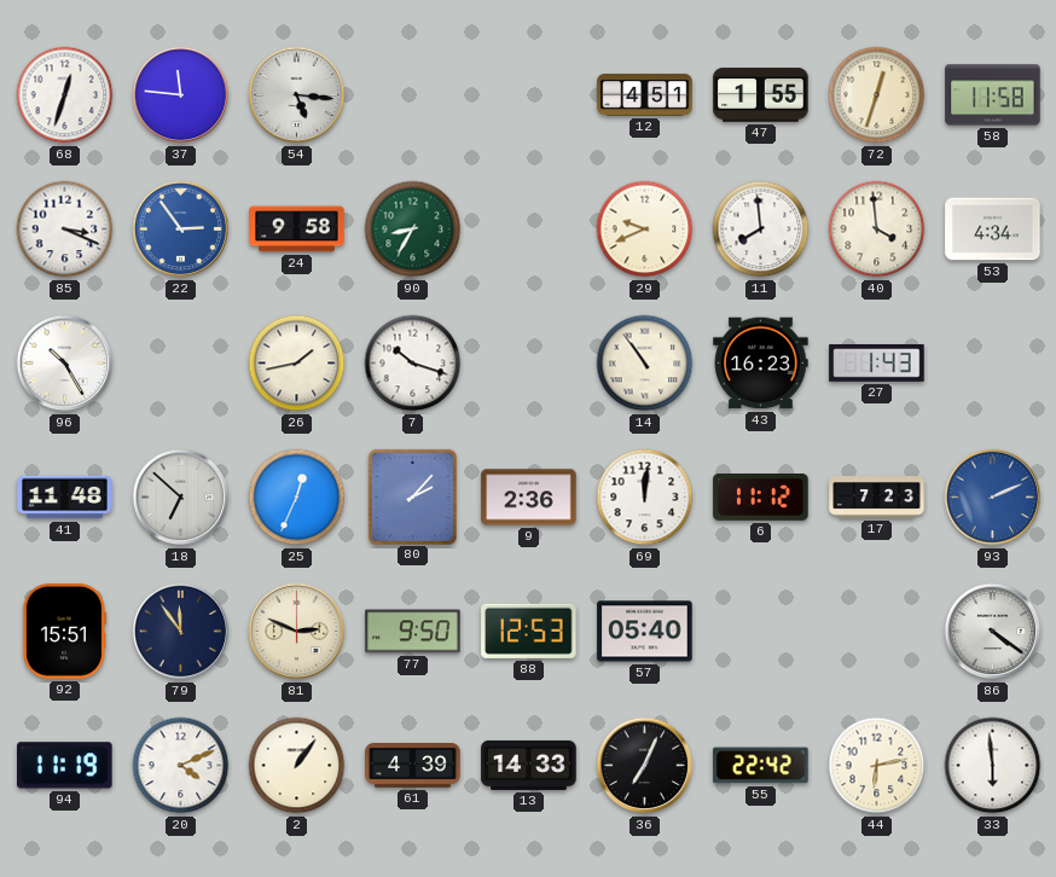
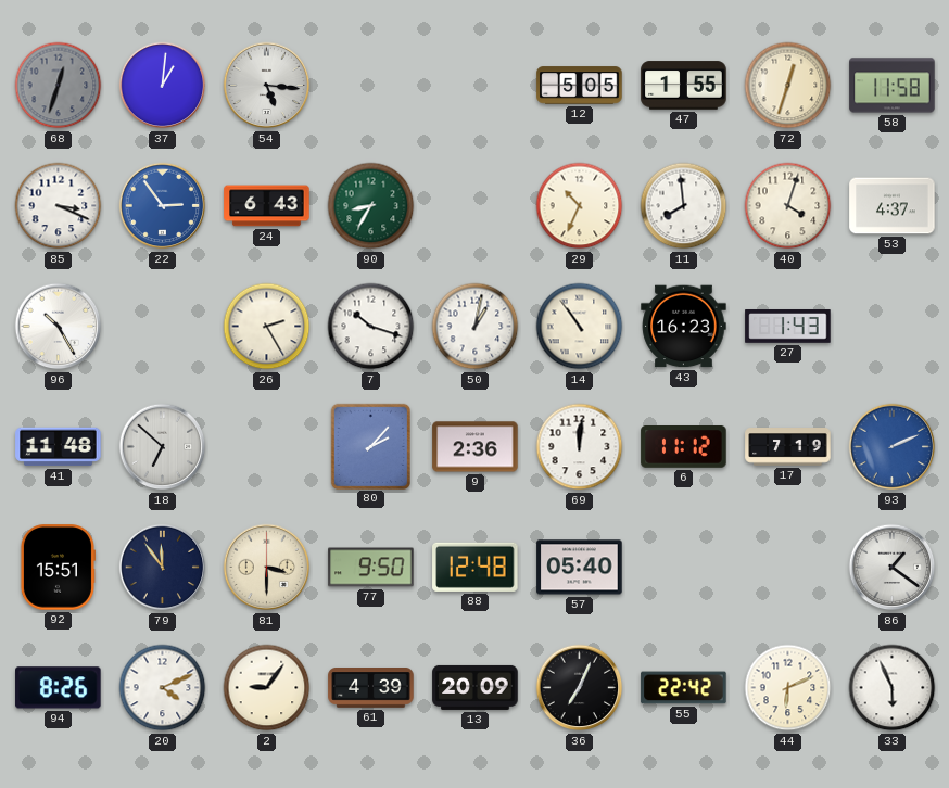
68 dial: white -> grey (59, 86)
37: 11:46 -> 1:01 (163, 86)
12: 4:51 -> 5:05 (580, 86)
24: 9:58 -> 6:43 (267, 206)
29: 9:41 -> 10:34 (580, 206)
40: 3:59 -> 4:03 (788, 206)
53: 4:34 -> 4:37 (893, 206)
26: 1:43 -> 2:25 (267, 327)
50: none -> 1:02 (476, 327)
25: 12:34 -> none (297, 498)
17: 7:23 -> 7:19 (788, 447)
81: 2:49 -> 3:30 (267, 568)
88: 12:53 -> 12:48 (476, 567)
86: 4:21 -> 1:21 (893, 568)
94: 11:19 -> 8:26 (59, 688)
2: 1:06 -> 9:06 (267, 688)
13: 14:33 -> 20:09 (476, 687)
44: 6:13 -> 6:11 (788, 688)
33: 5:59 -> 5:56 (893, 688)
